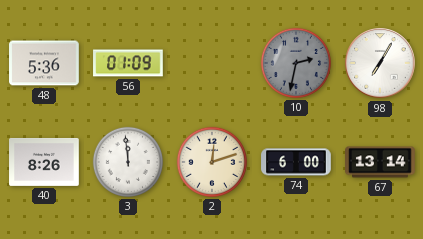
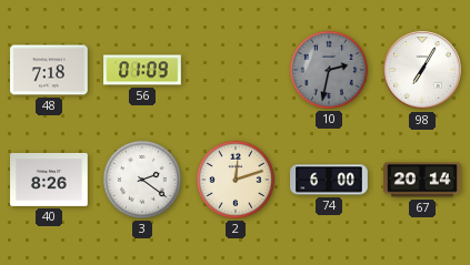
48: 5:36 -> 7:18 (49, 70)
3: 11:59 -> 2:21 (141, 180)
67: 13:14 -> 20:14 (422, 180)
